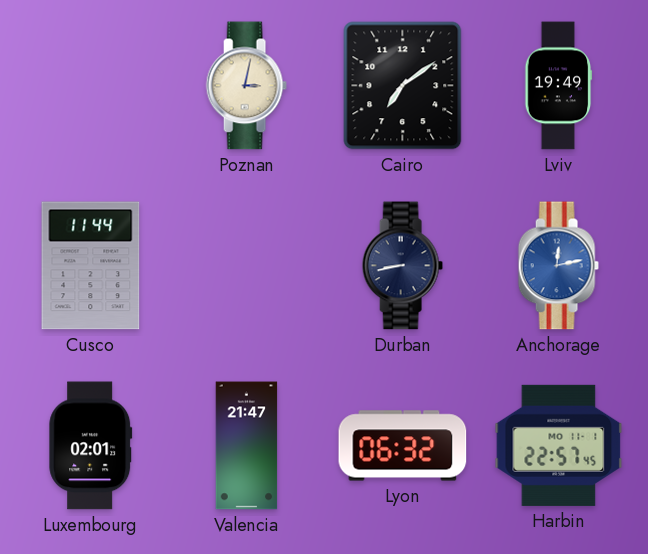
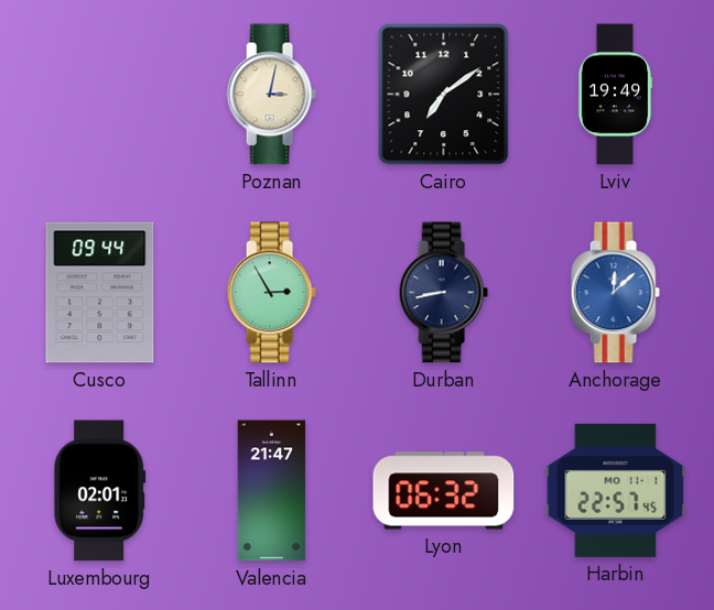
Cusco: 11:44 -> 09:44 (100, 293)
Tallinn: none -> 2:55 (271, 293)
Anchorage: 12:13 -> 12:08 (615, 293)
